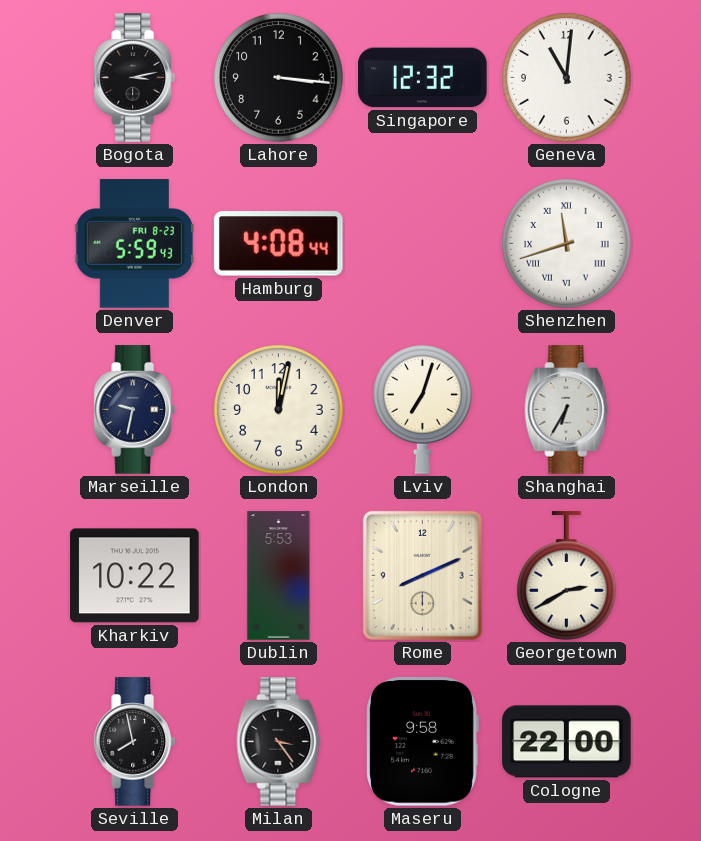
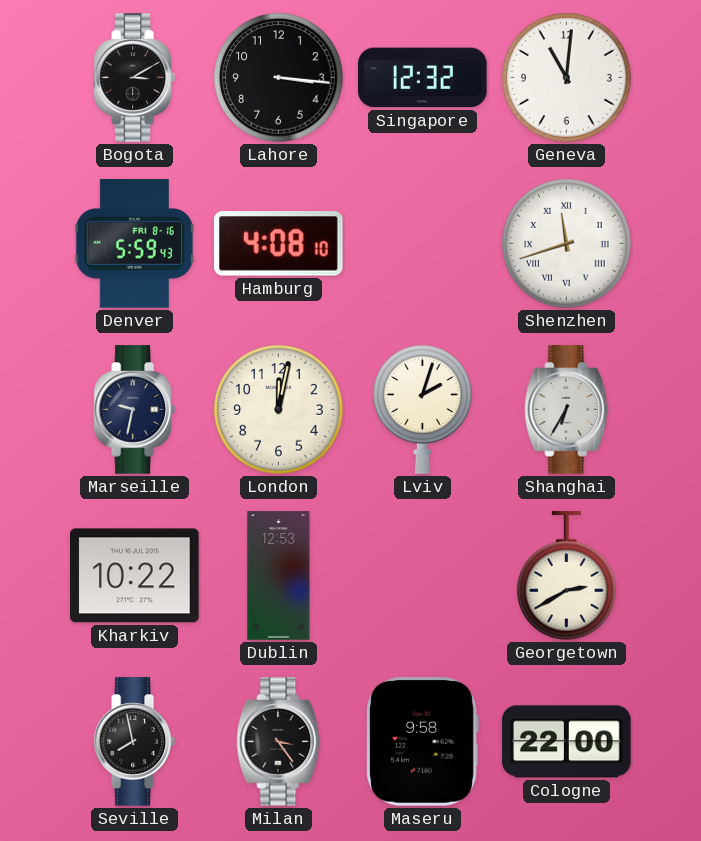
Bogota: 3:13 -> 3:10 (134, 78)
Denver date: FRI 8-23 -> FRI 8-16 (134, 244)
Hamburg: 4:08:44 -> 4:08:10 (279, 244)
Lviv: 7:03 -> 2:03 (423, 410)
Dublin: 5:53 -> 12:53 (279, 576)
Rome: 8:11 -> none (422, 575)
